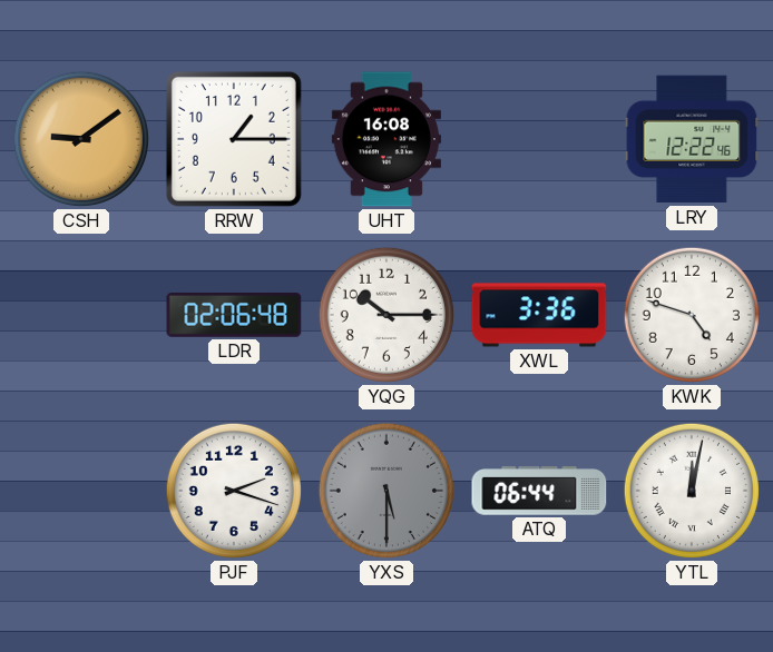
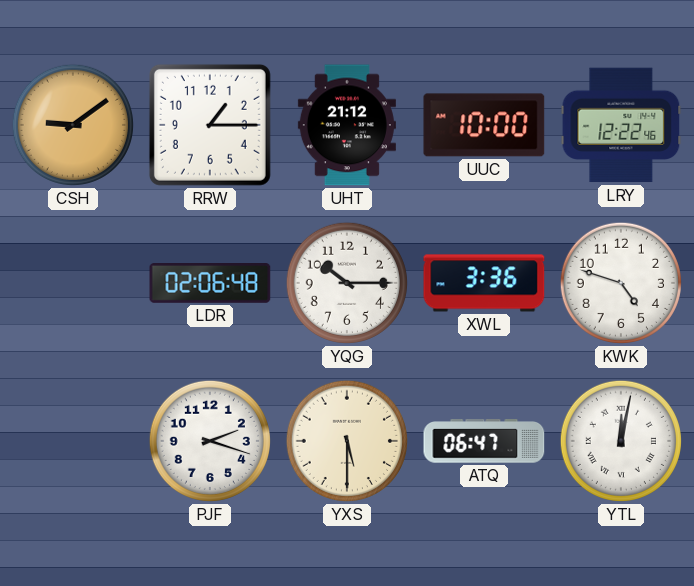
UHT: 16:08 -> 21:12 (347, 125)
UUC: none -> 10:00 (484, 125)
YXS dial: grey -> cream (347, 441)
ATQ: 06:44 -> 06:47 (484, 441)
